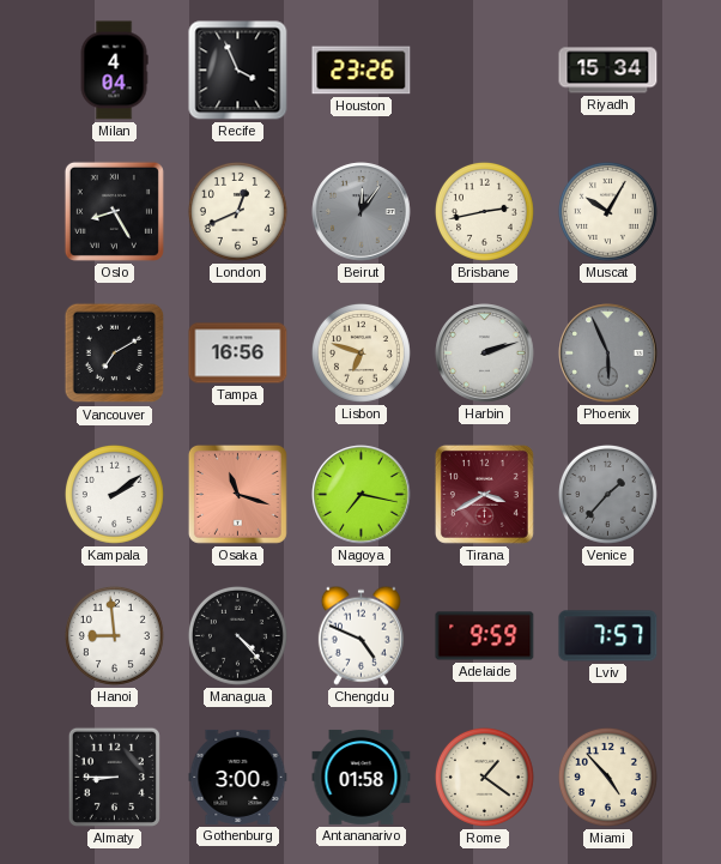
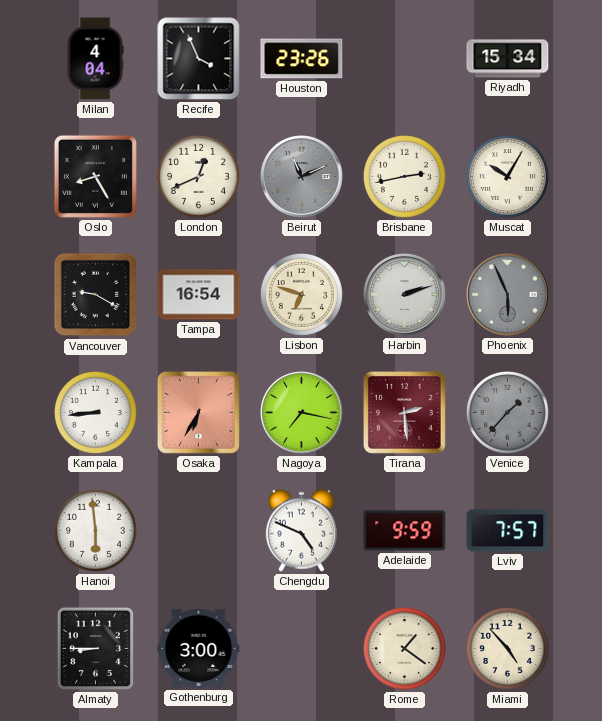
Beirut: 12:06 -> 11:11 (302, 177)
Vancouver: 7:10 -> 9:20 (96, 295)
Tampa: 16:56 -> 16:54 (199, 295)
Kampala: 2:09 -> 8:44 (95, 412)
Osaka: 11:18 -> 6:35 (198, 412)
Tirana: 3:40 -> 2:29 (404, 412)
Hanoi: 8:59 -> 5:59 (95, 530)
Managua: 4:23 -> none (237, 635)
Antananarivo: 01:58 -> none (362, 777)
